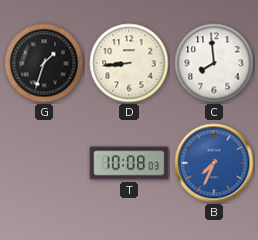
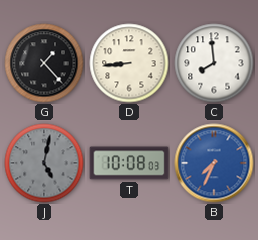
G: 1:33 -> 1:23 (44, 63)
J: none -> 5:02 (44, 163)
